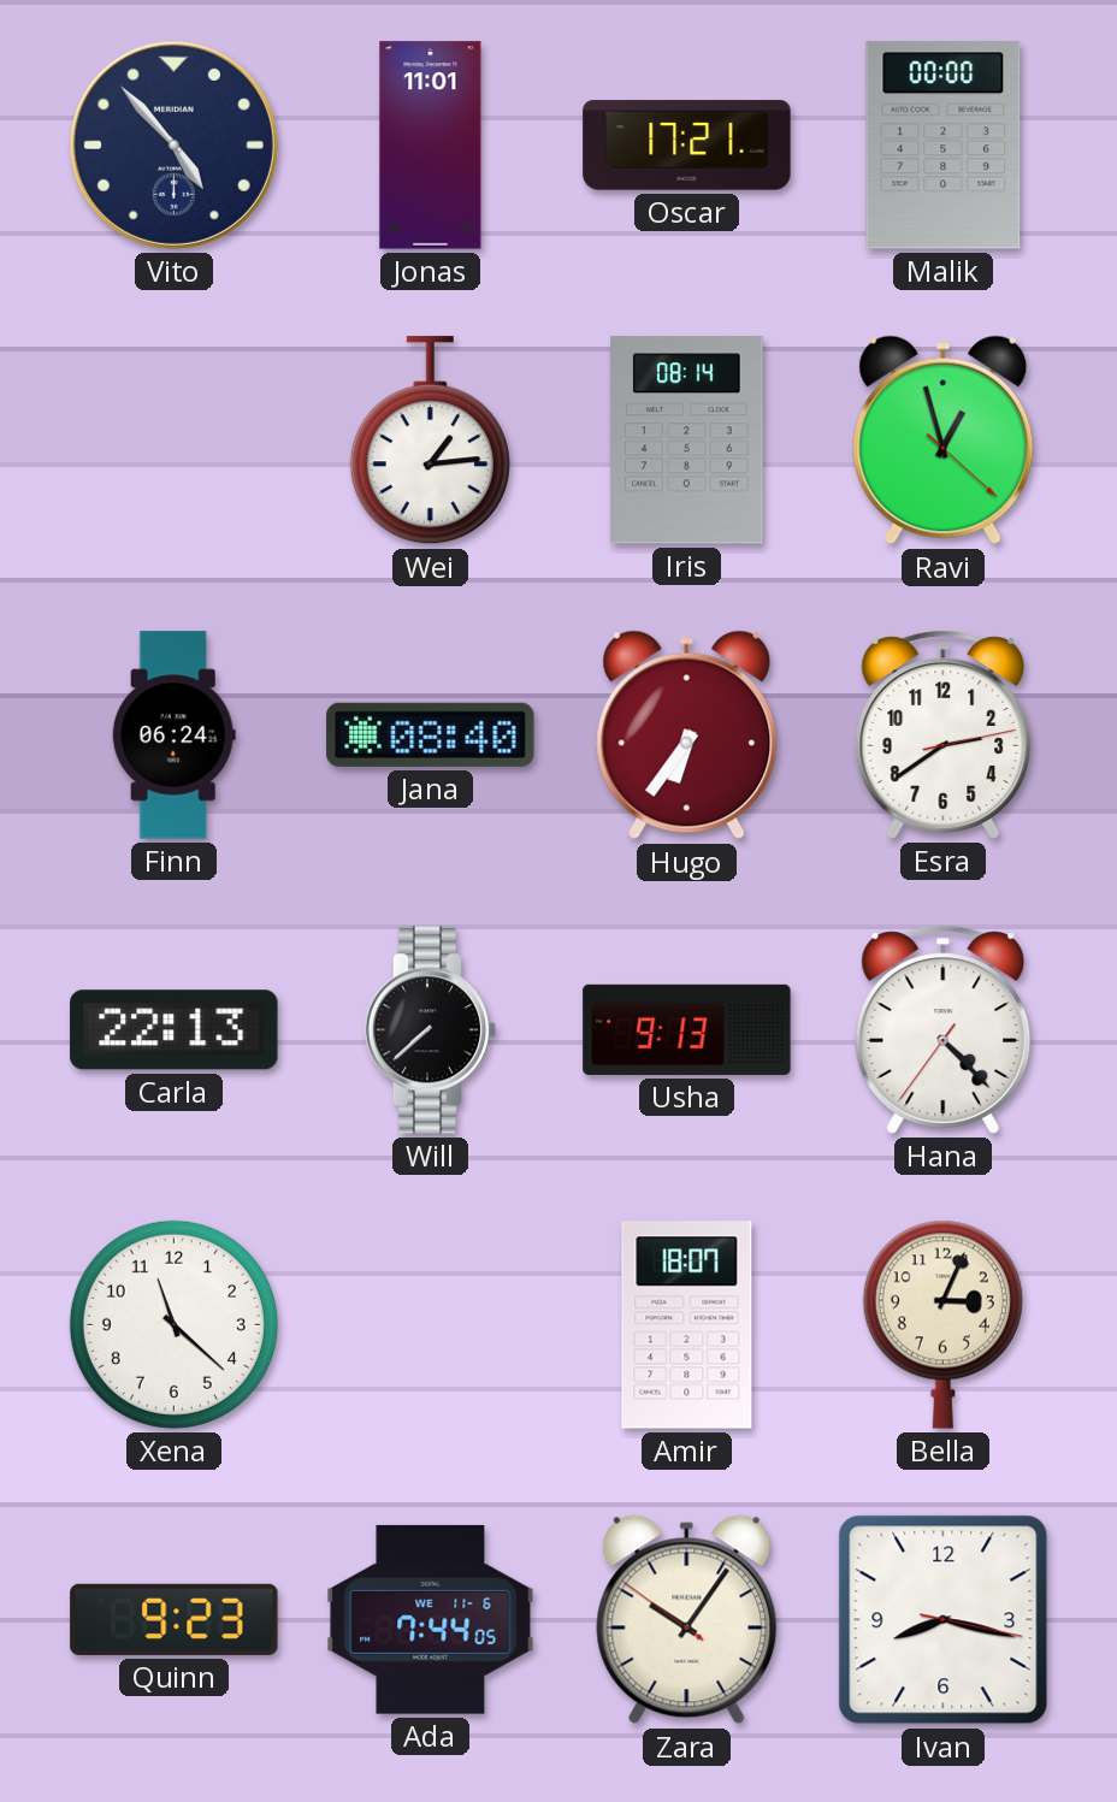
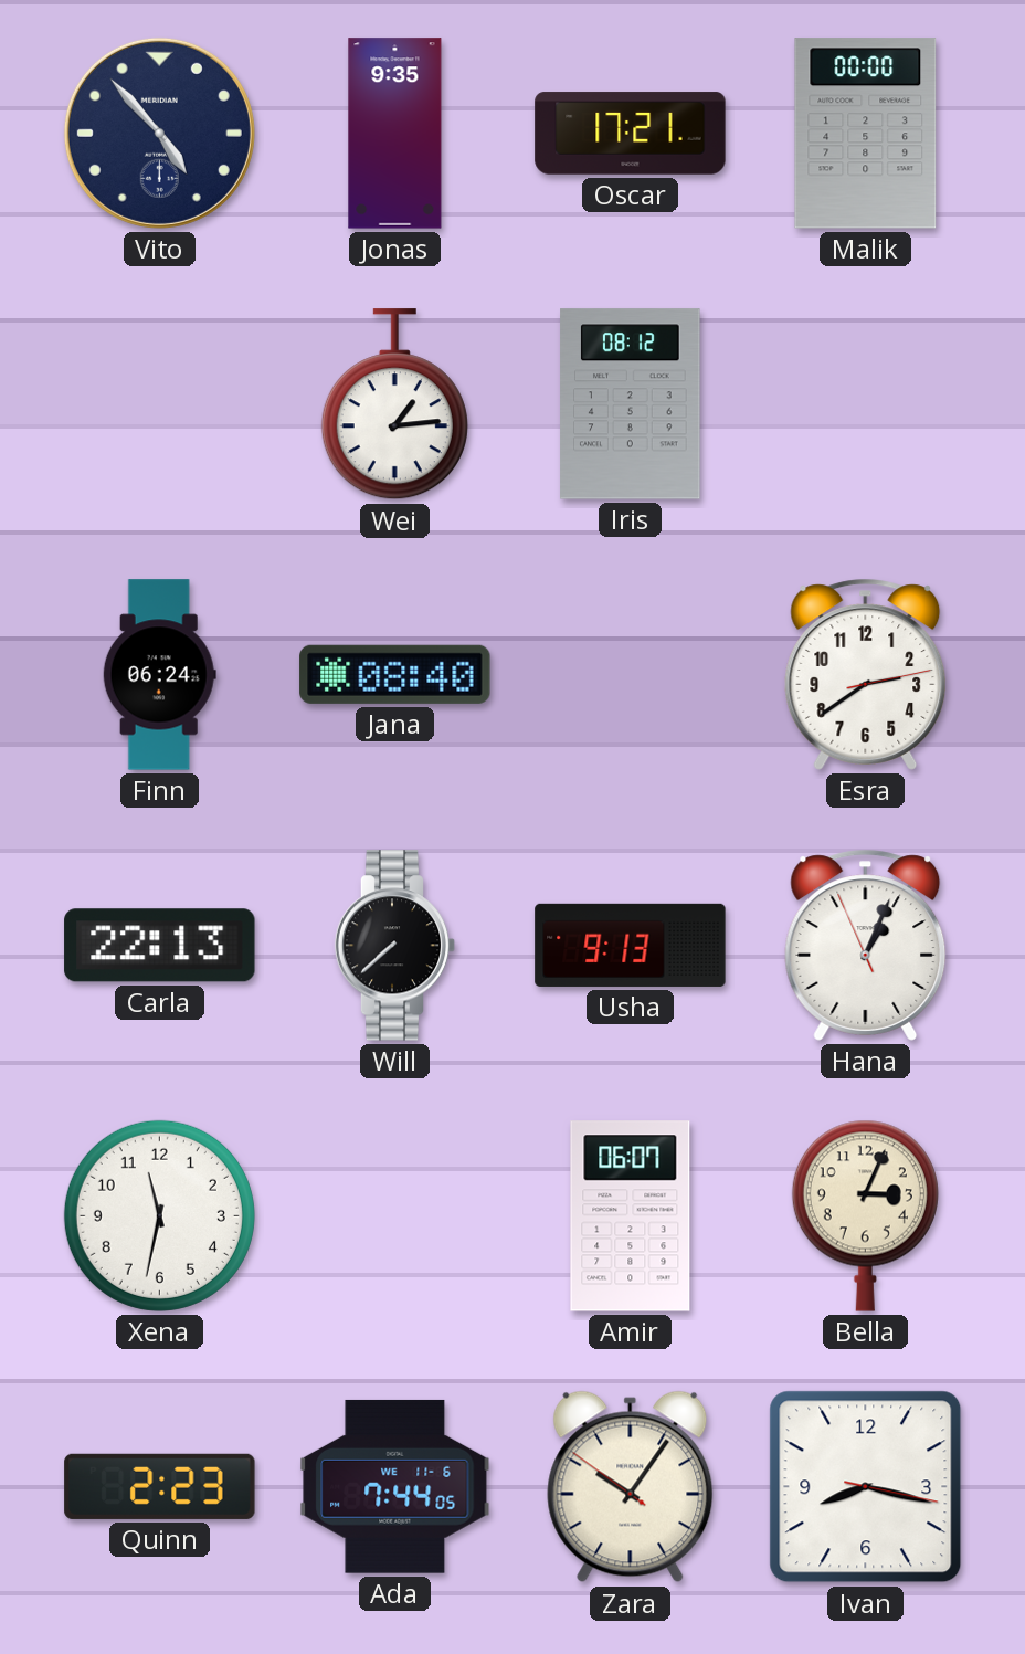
Jonas: 11:01 -> 9:35 (395, 134)
Iris: 08:14 -> 08:12 (631, 404)
Ravi: 12:57 -> none (944, 441)
Hugo: 6:36 -> none (687, 735)
Hana: 4:22 -> 1:03 (866, 945)
Xena: 11:22 -> 11:32 (159, 1215)
Amir: 18:07 -> 06:07 (631, 1216)
Quinn: 9:23 -> 2:23 (160, 1486)
